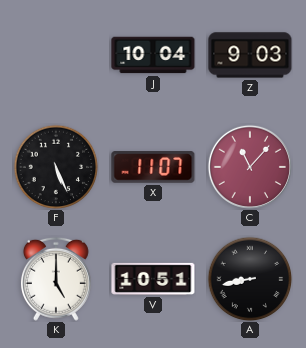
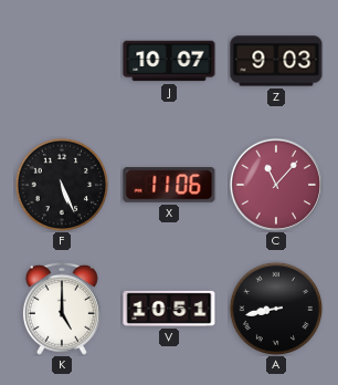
J: 10:04 -> 10:07 (169, 61)
X: 11:07 -> 11:06 (169, 185)
